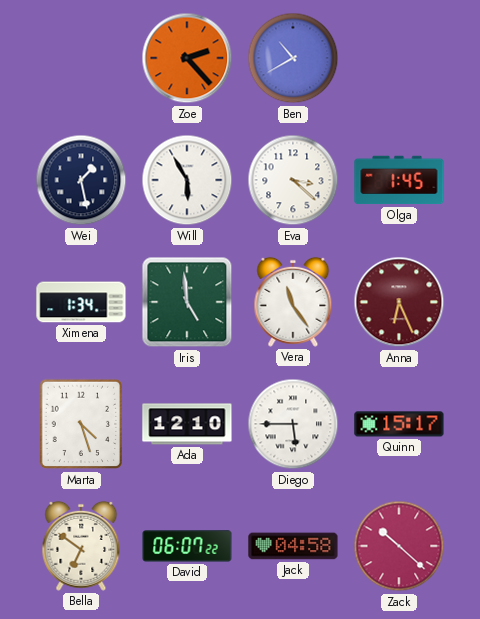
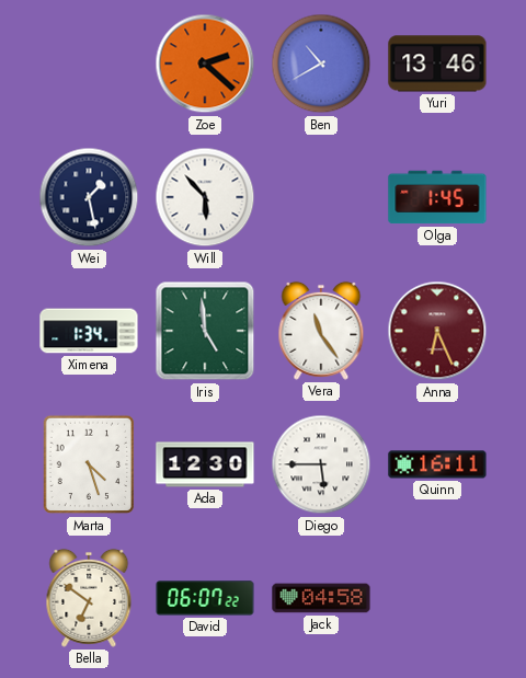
Zoe: 2:23 -> 2:22 (205, 64)
Yuri: none -> 13:46 (437, 64)
Will: 5:55 -> 5:53 (205, 197)
Eva: 3:22 -> none (293, 180)
Ada: 12:10 -> 12:30 (205, 464)
Quinn: 15:17 -> 16:11 (437, 464)
Zack: 10:22 -> none (399, 546)
